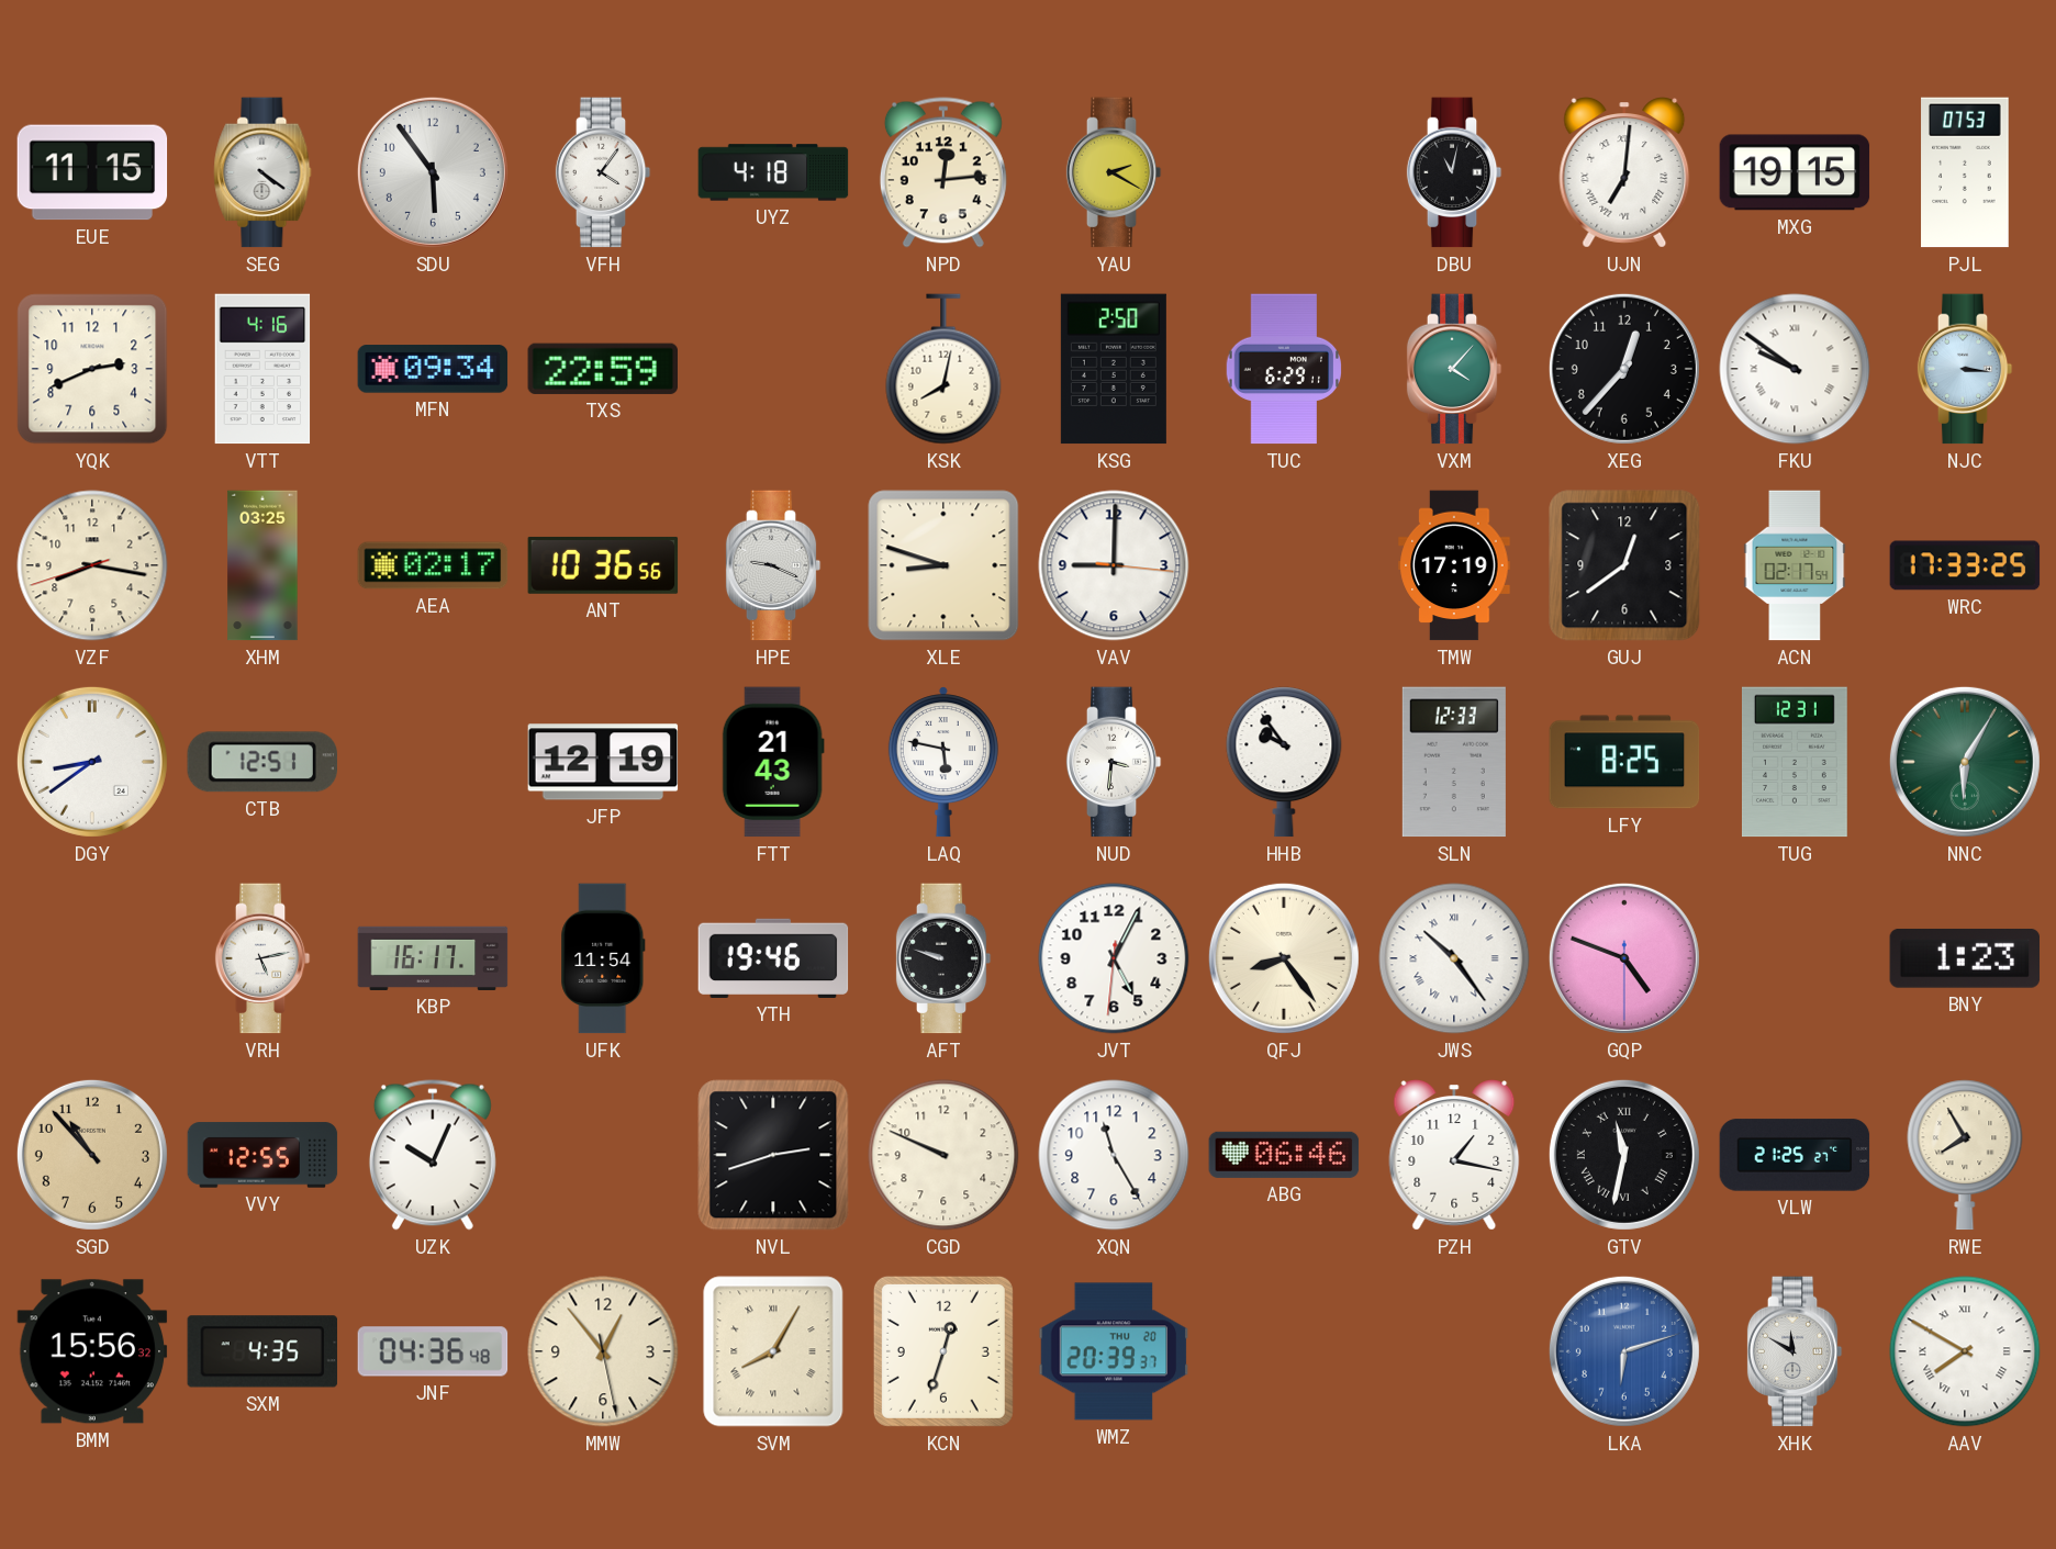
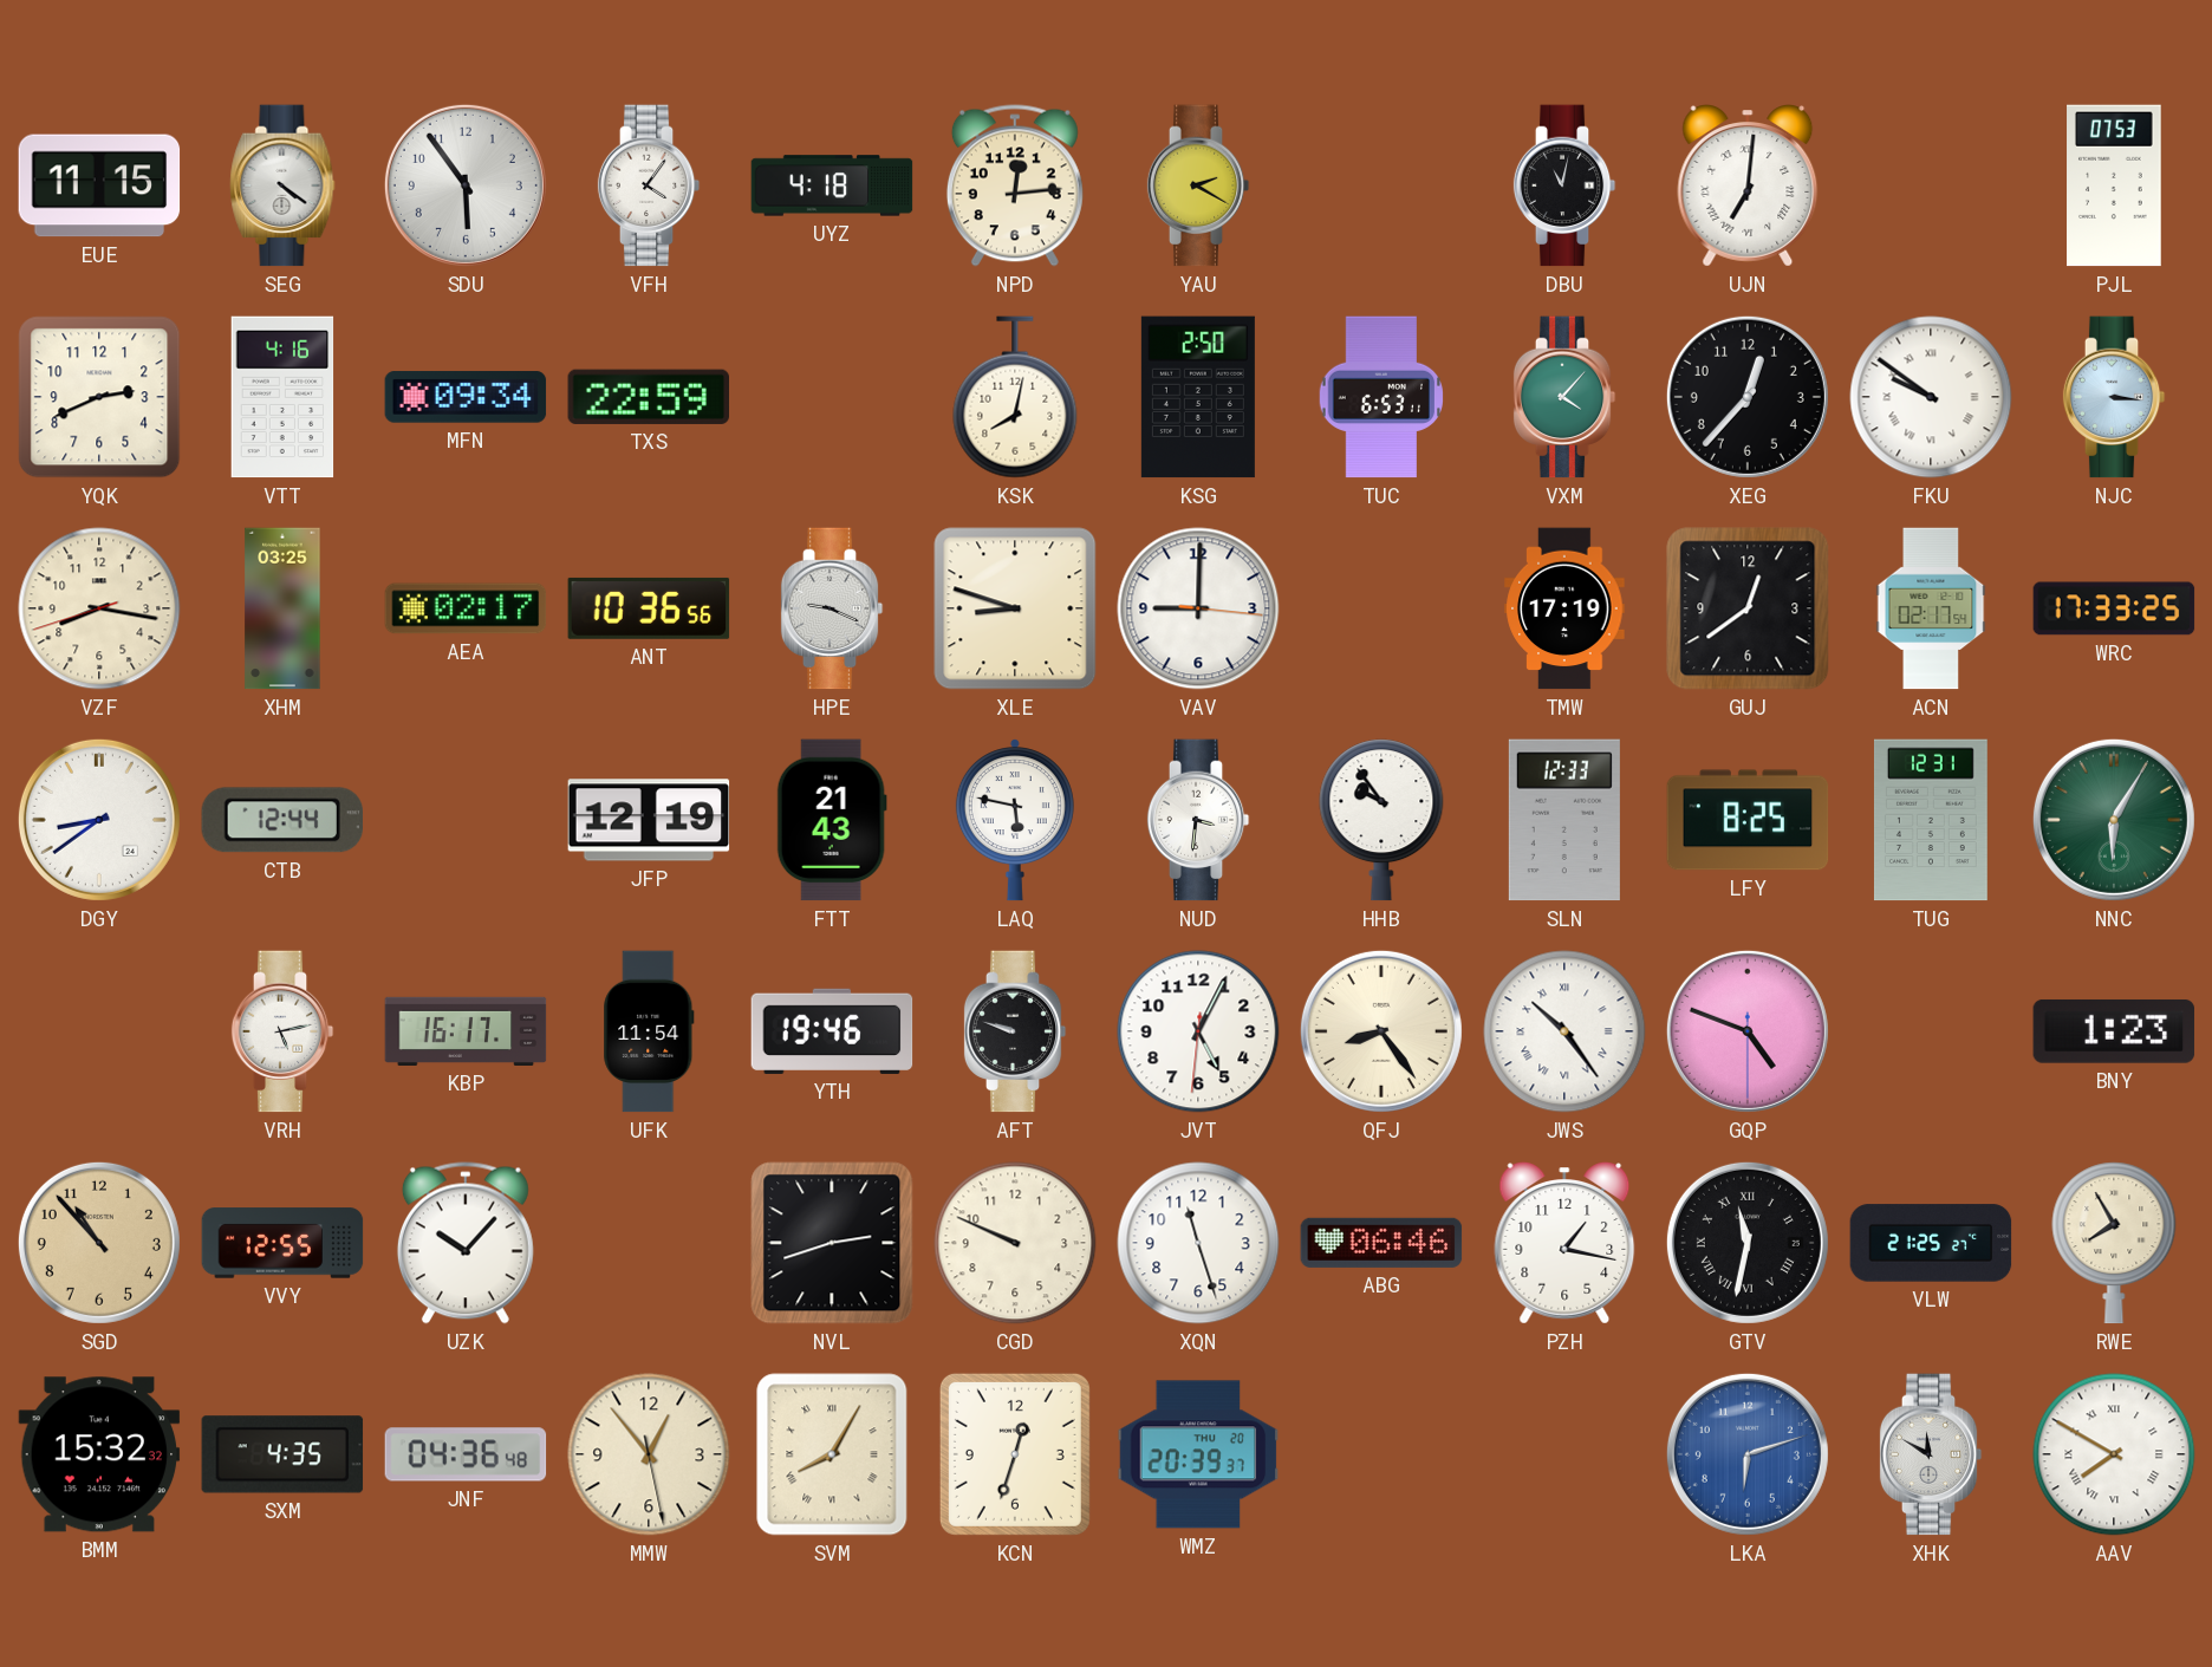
MXG: 19:15 -> none (1795, 172)
TUC: 6:29 -> 6:53 (1380, 397)
CTB: 12:51 -> 12:44 (281, 820)
UZK: 10:04 -> 10:07 (466, 1243)
XQN: 11:25 -> 11:27 (1198, 1243)
BMM: 15:56 -> 15:32 (99, 1454)
